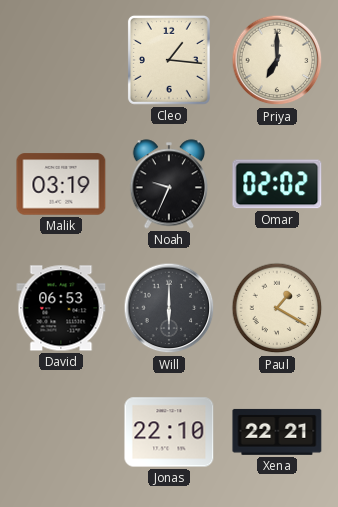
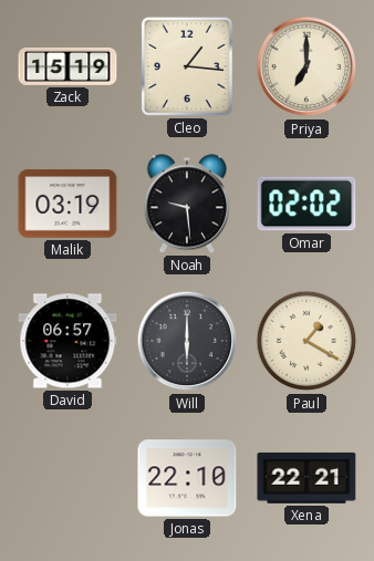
Zack: none -> 15:19 (67, 66)
Noah: 9:34 -> 9:29 (186, 204)
David: 06:53 -> 06:57 (67, 341)
